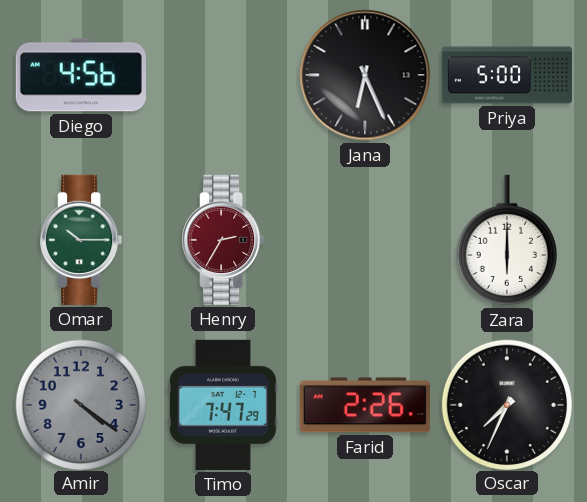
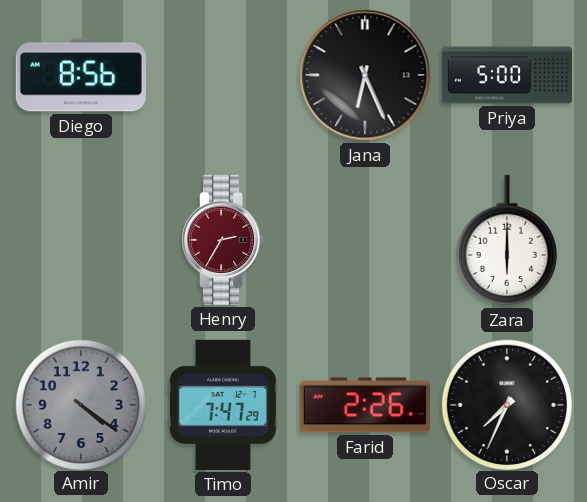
Diego: 4:56 -> 8:56 (81, 75)
Omar: 10:15 -> none (81, 240)
